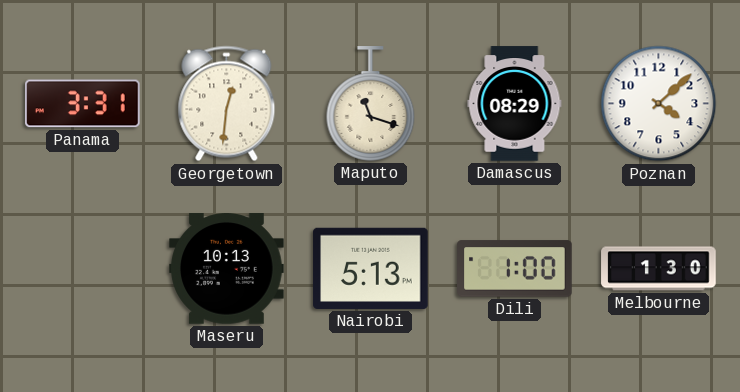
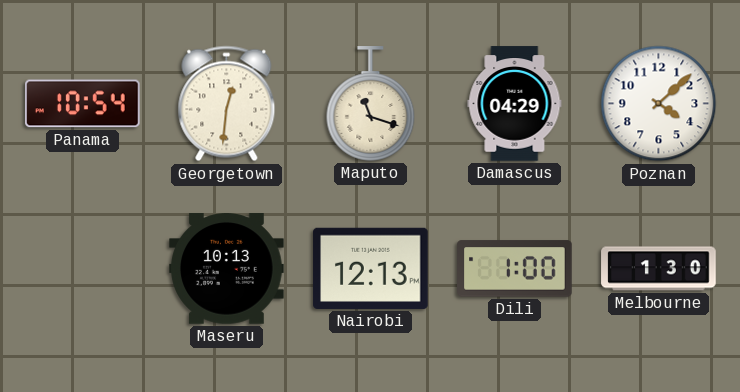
Panama: 3:31 -> 10:54 (83, 104)
Damascus: 08:29 -> 04:29 (515, 104)
Nairobi: 5:13 -> 12:13 (371, 268)
